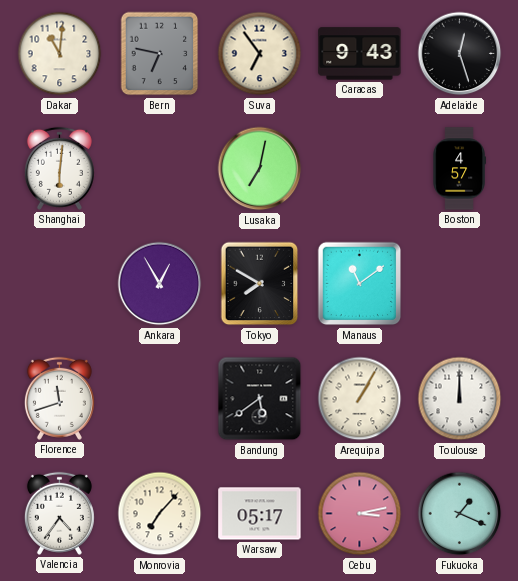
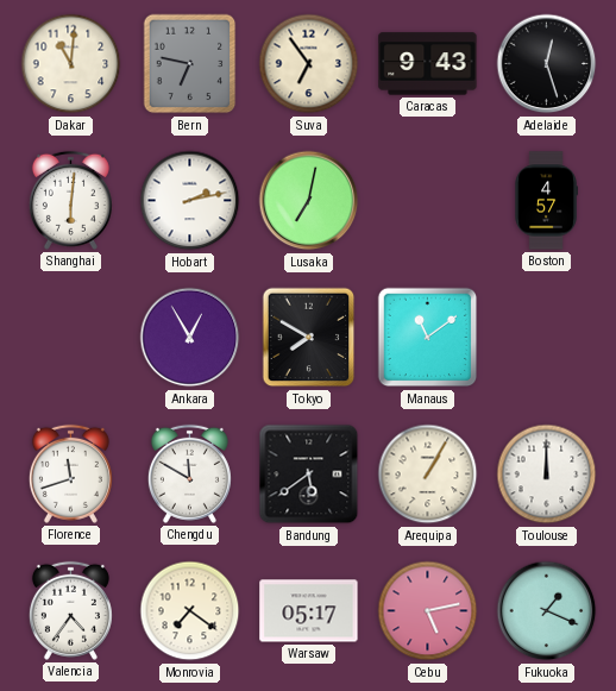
Hobart: none -> 2:13 (190, 201)
Chengdu: none -> 11:50 (189, 473)
Monrovia: 7:07 -> 7:21 (190, 611)
Cebu: 3:13 -> 5:13 (428, 611)
